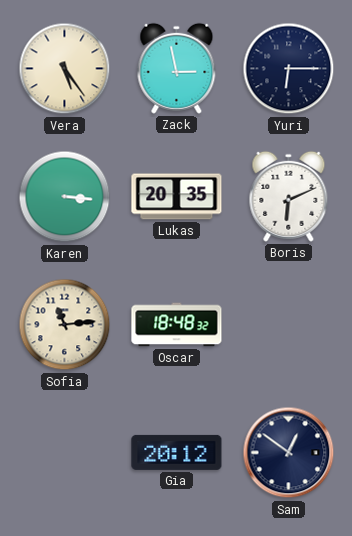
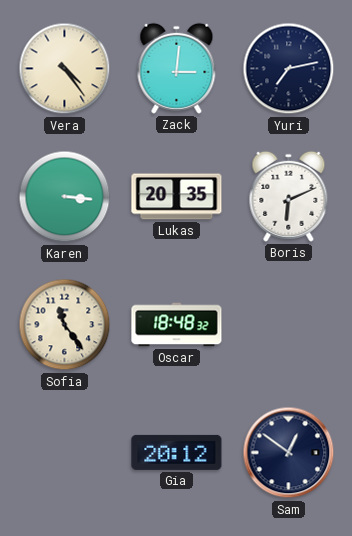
Vera: 5:24 -> 4:24 (65, 69)
Zack: 2:58 -> 3:01 (177, 68)
Yuri: 6:15 -> 7:13 (289, 69)
Sofia: 11:14 -> 11:24 (65, 325)
